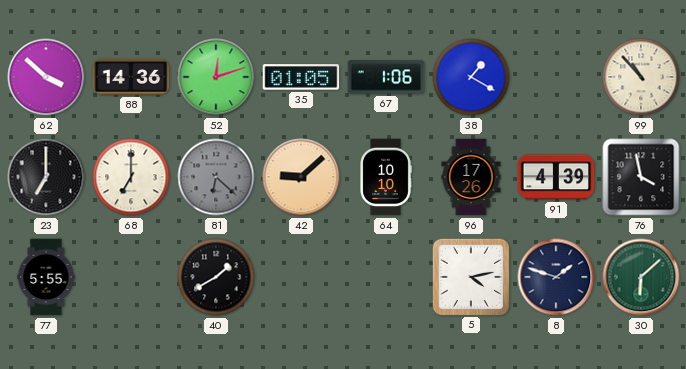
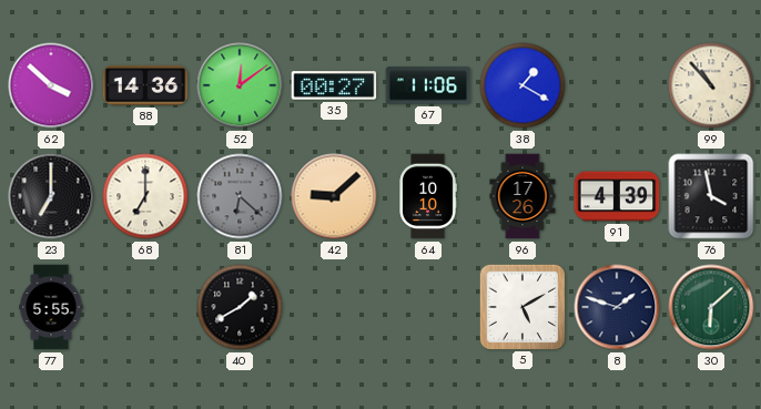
52: 12:12 -> 12:09 (240, 85)
35: 01:05 -> 00:27 (334, 85)
67: 1:06 -> 11:06 (428, 85)
5: 4:13 -> 5:10 (521, 306)
